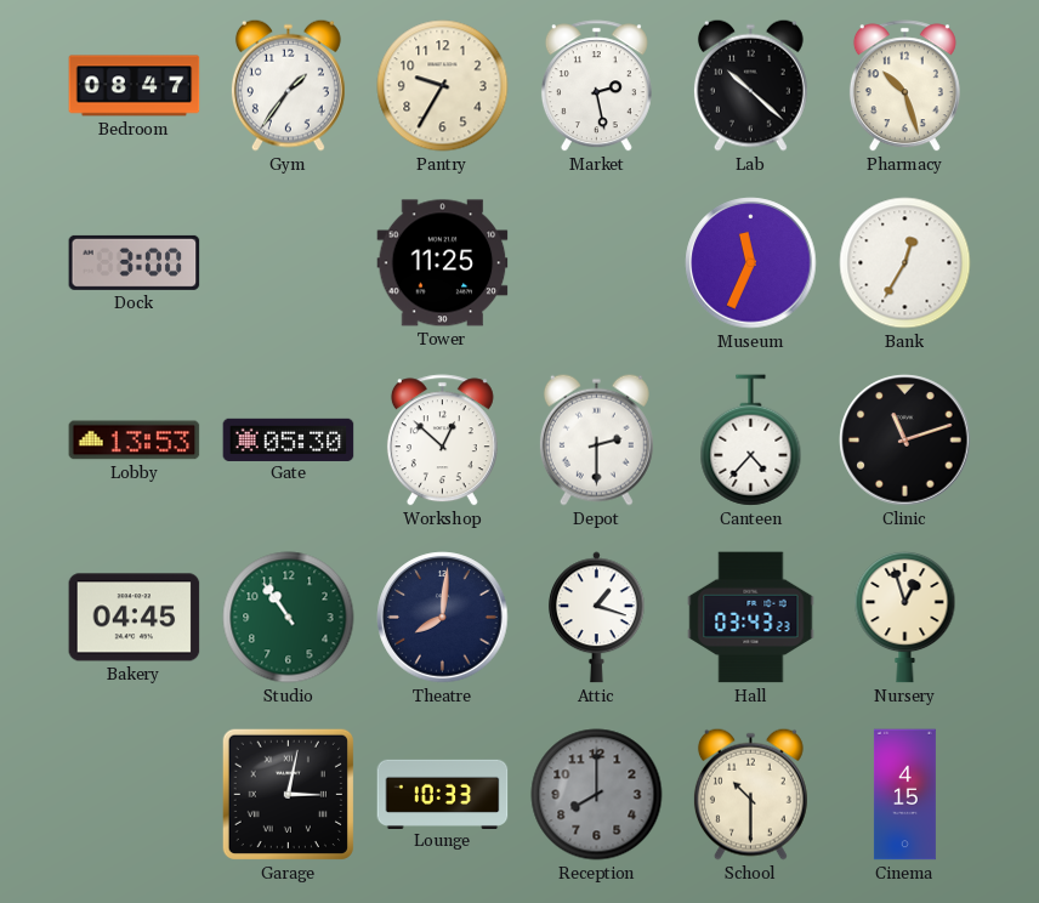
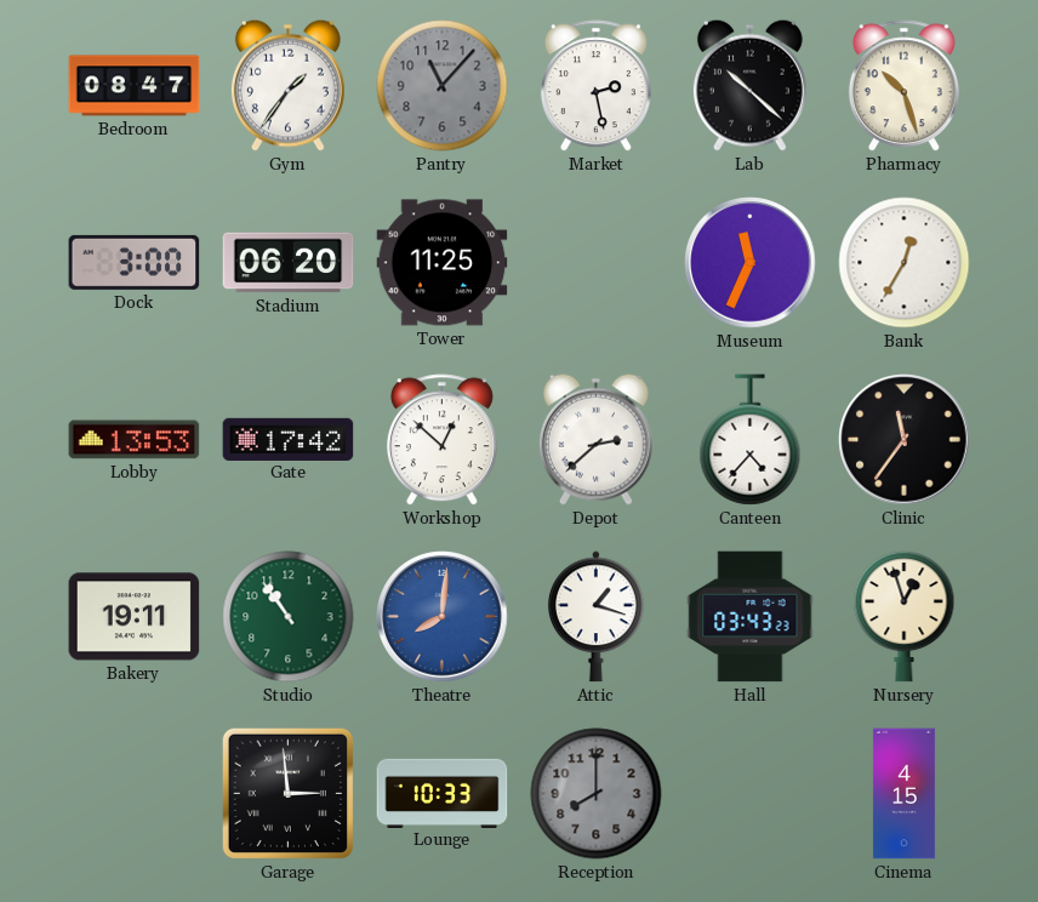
Pantry: 9:35 -> 11:07 (443, 86)
Pantry dial: cream -> grey (443, 86)
Stadium: none -> 06:20 (289, 263)
Gate: 05:30 -> 17:42 (289, 439)
Depot: 2:30 -> 2:38 (595, 439)
Clinic: 11:12 -> 11:36 (905, 440)
Bakery: 04:45 -> 19:11 (135, 617)
Theatre dial: navy -> blue (443, 617)
Garage: 3:02 -> 2:59 (287, 793)
School: 10:30 -> none (750, 794)
